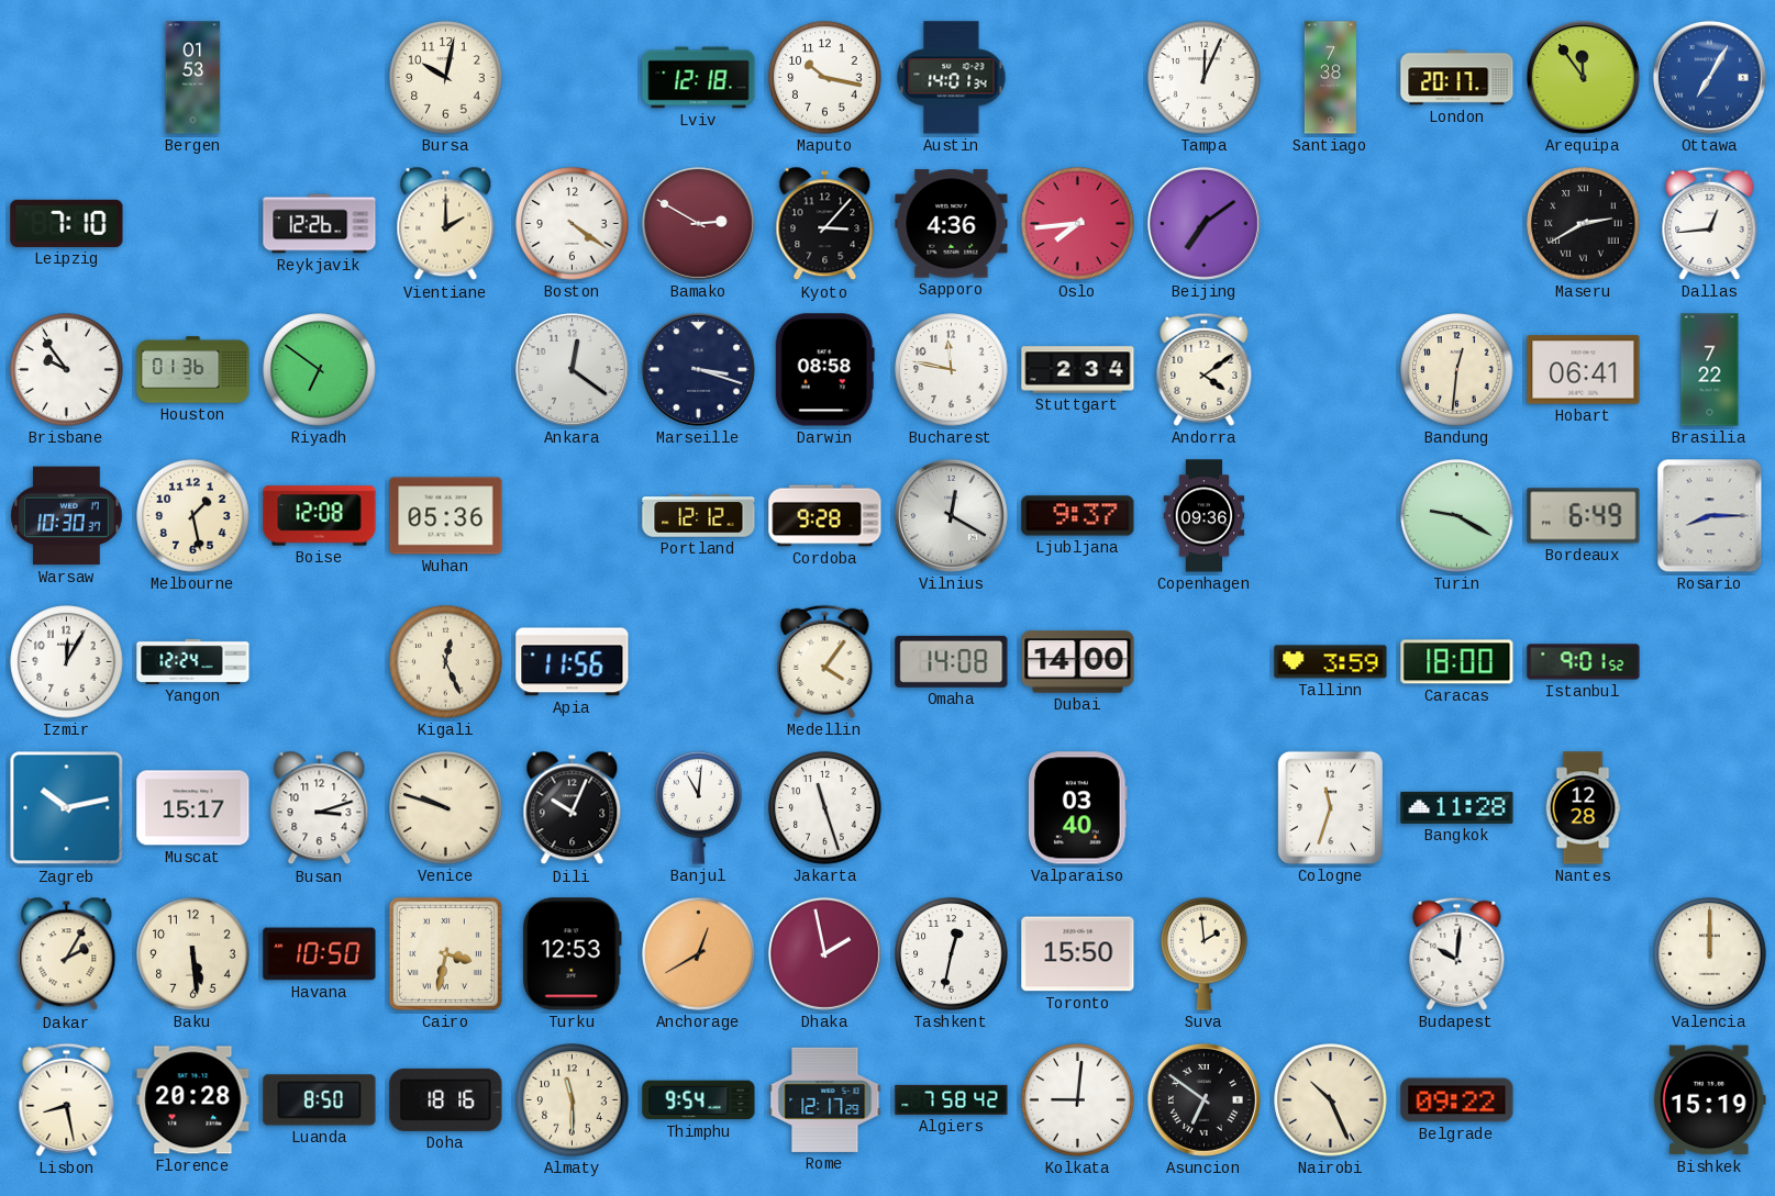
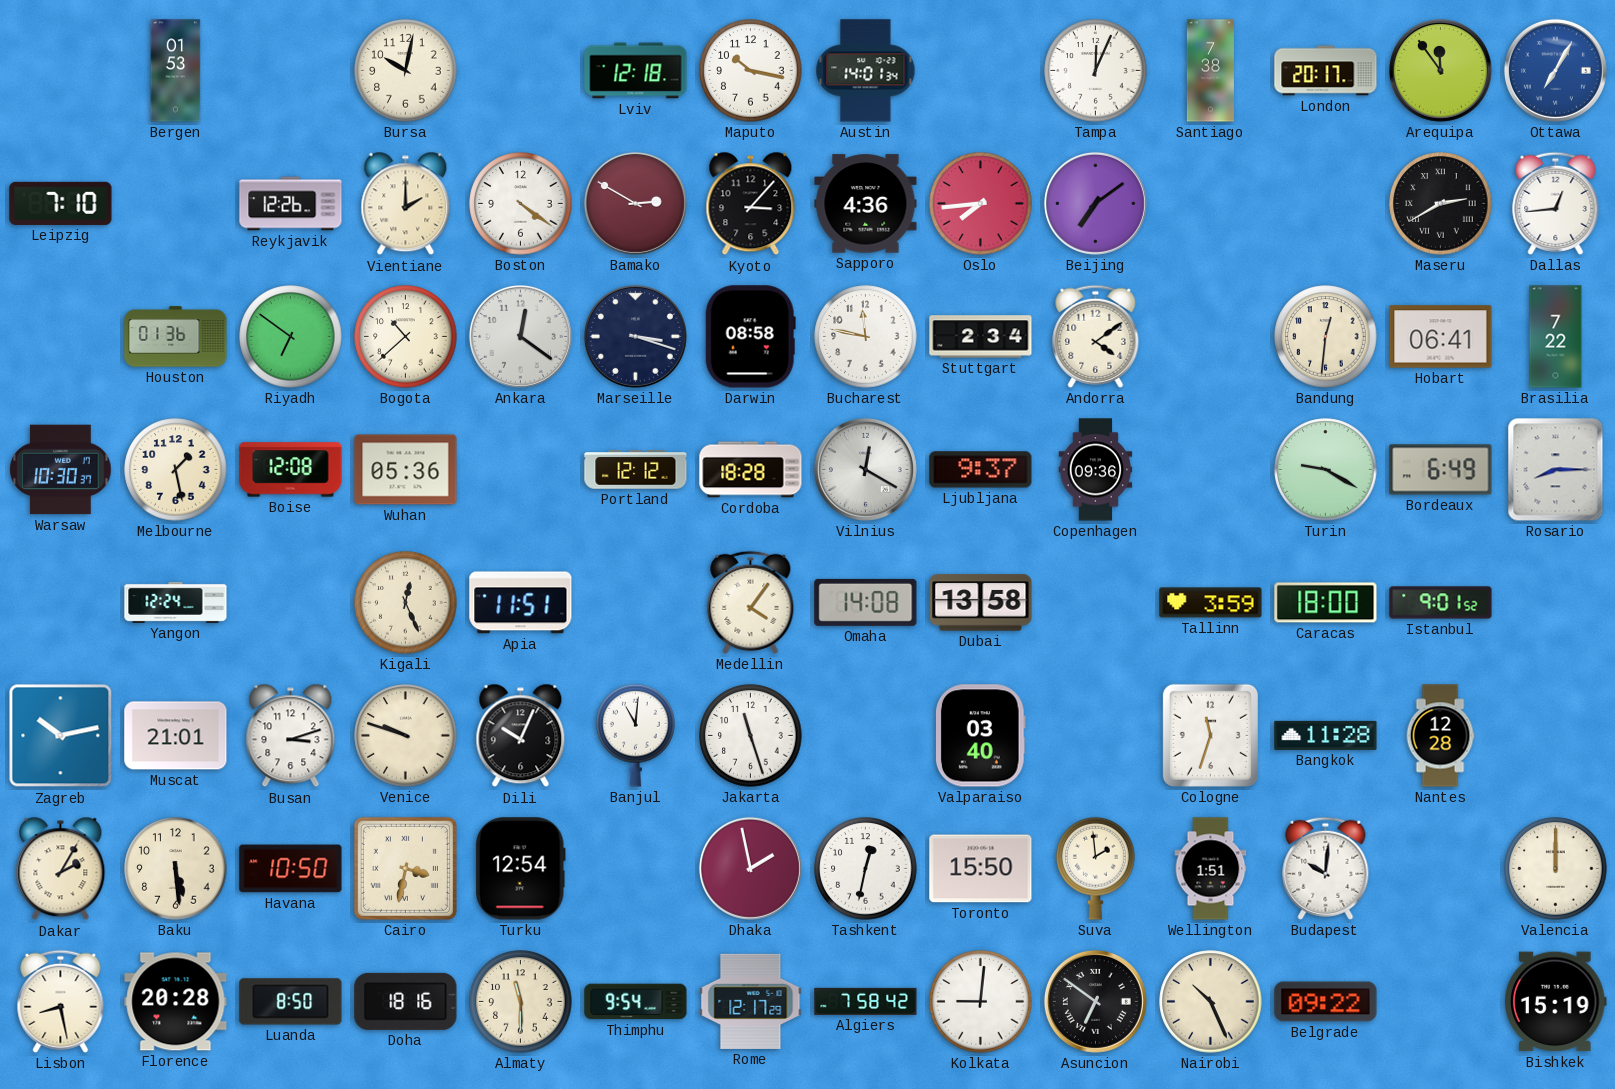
Brisbane: 9:54 -> none (67, 370)
Bogota: none -> 10:38 (406, 337)
Cordoba: 9:28 -> 18:28 (751, 470)
Izmir: 12:05 -> none (67, 662)
Apia: 11:56 -> 11:51 (521, 603)
Dubai: 14:00 -> 13:58 (981, 603)
Muscat: 15:17 -> 21:01 (176, 736)
Turku: 12:53 -> 12:54 (520, 869)
Anchorage: 12:40 -> none (699, 954)
Wellington: none -> 1:51 (1211, 869)
